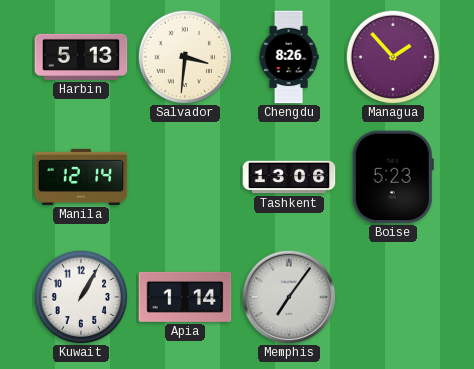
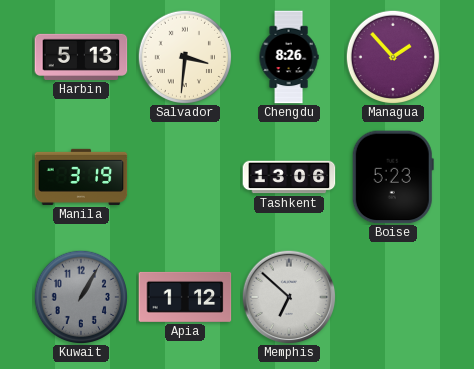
Manila: 12:14 -> 3:19 (81, 177)
Kuwait dial: white -> grey (80, 296)
Apia: 1:14 -> 1:12 (185, 297)
Memphis: 7:06 -> 6:52 (289, 297)
